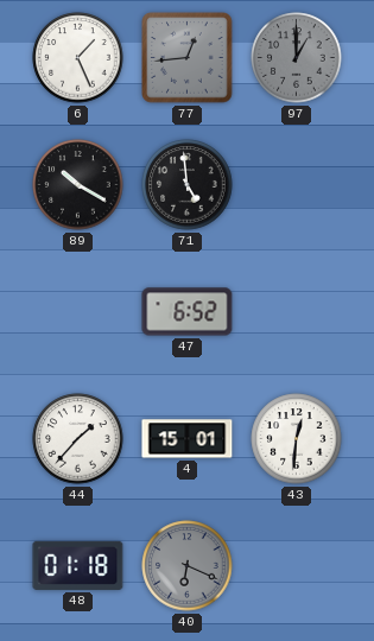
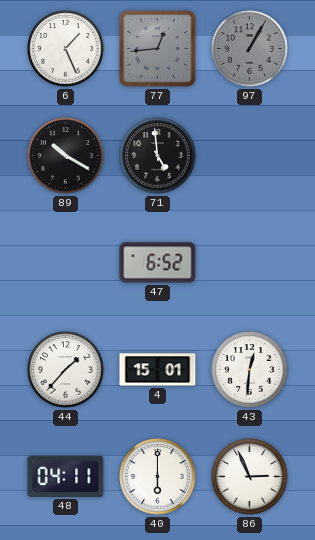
97: 1:00 -> 1:05 (250, 49)
48: 01:18 -> 04:11 (66, 476)
40: 6:19 -> 6:00 (158, 477)
40 dial: grey -> white (158, 477)
86: none -> 2:56 (250, 477)
